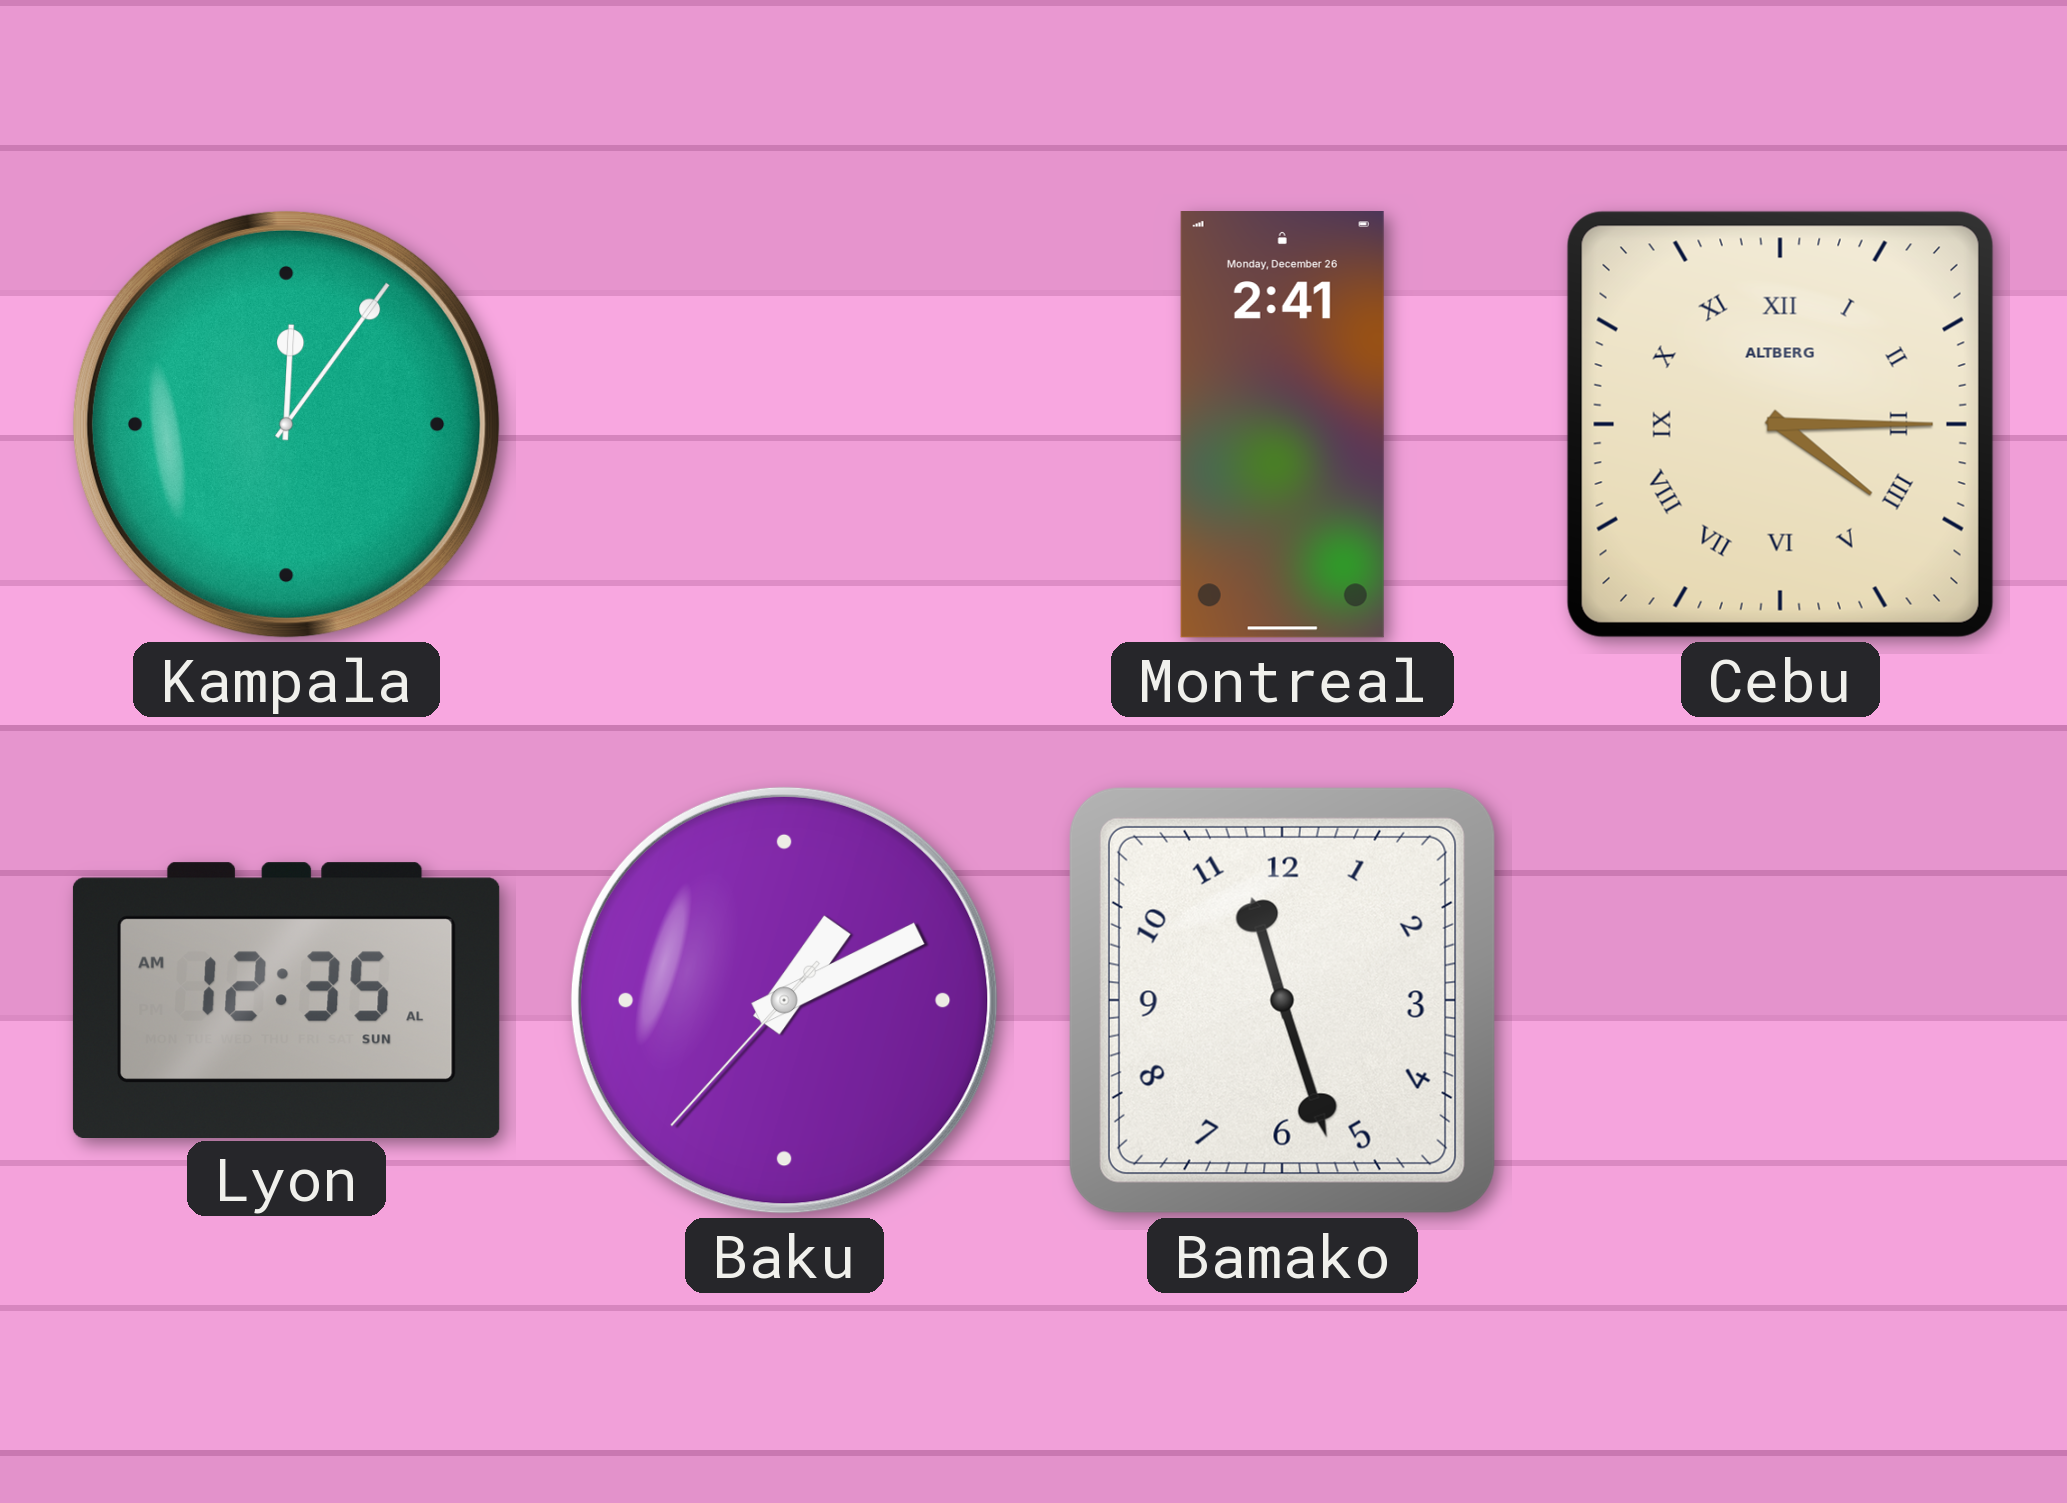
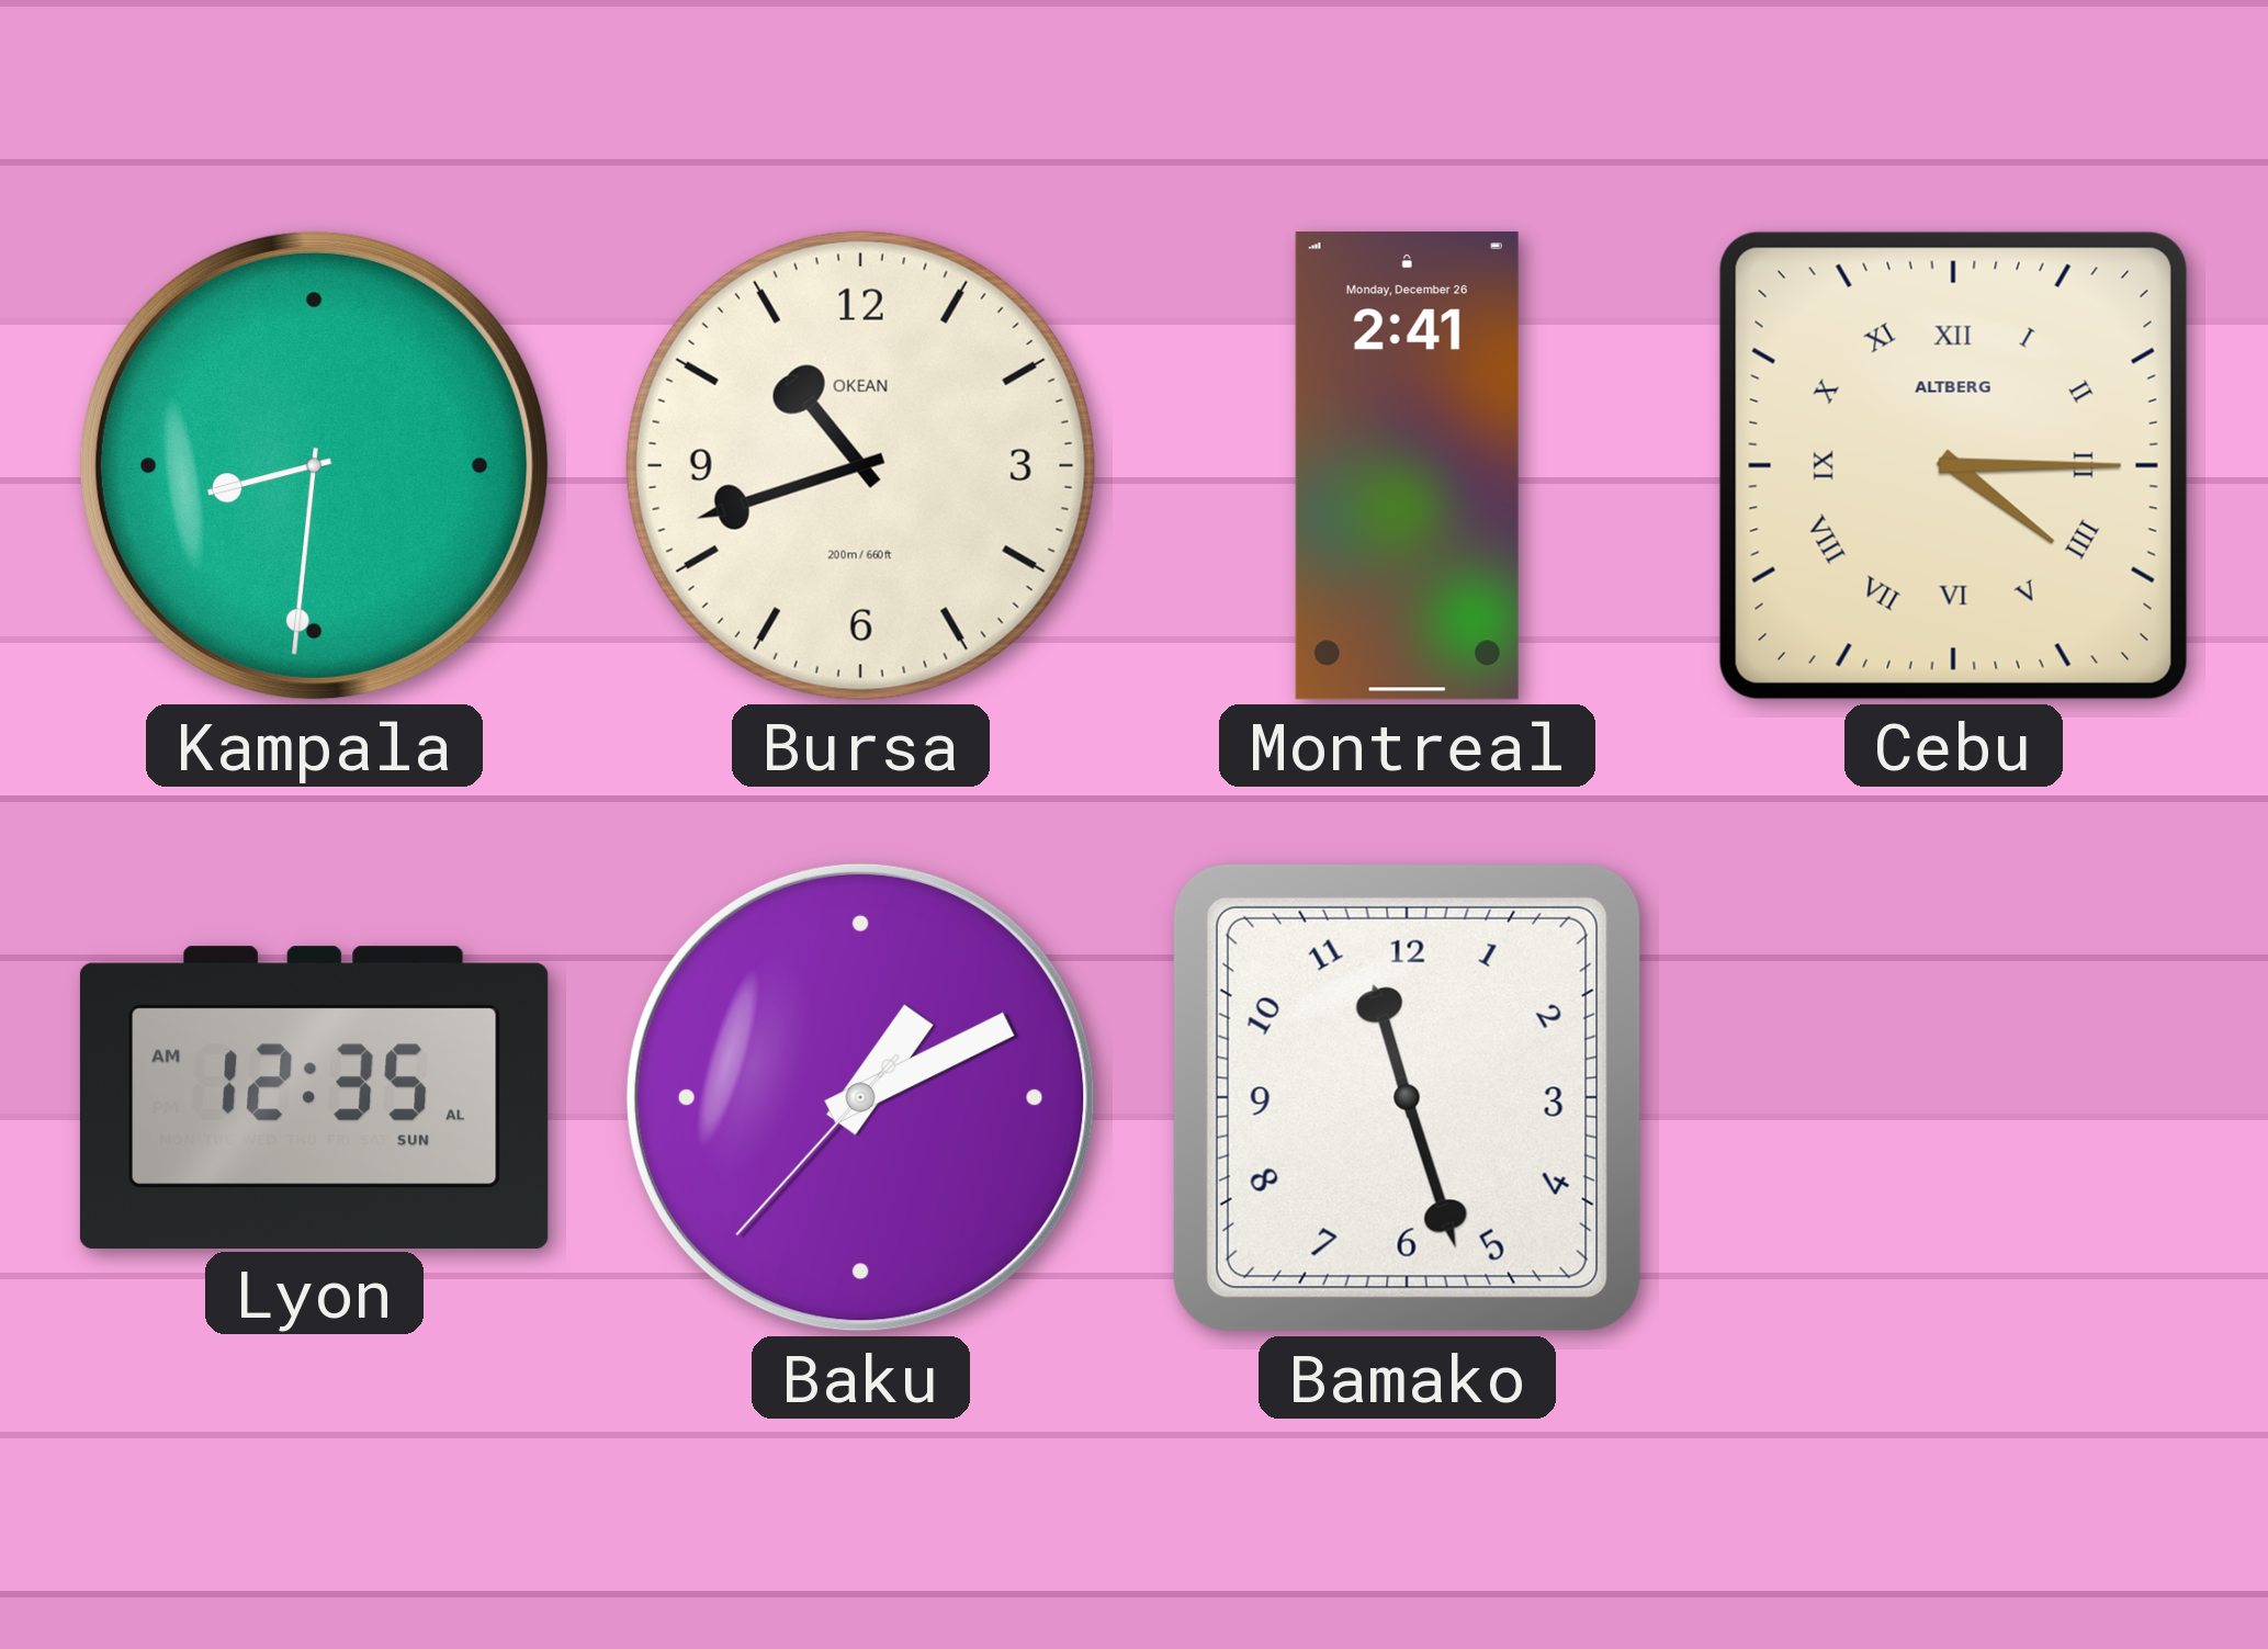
Kampala: 12:06 -> 8:31 (314, 465)
Bursa: none -> 10:42 (860, 465)
